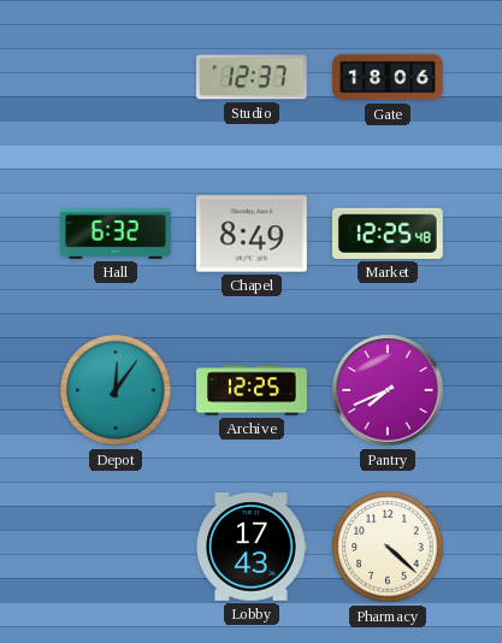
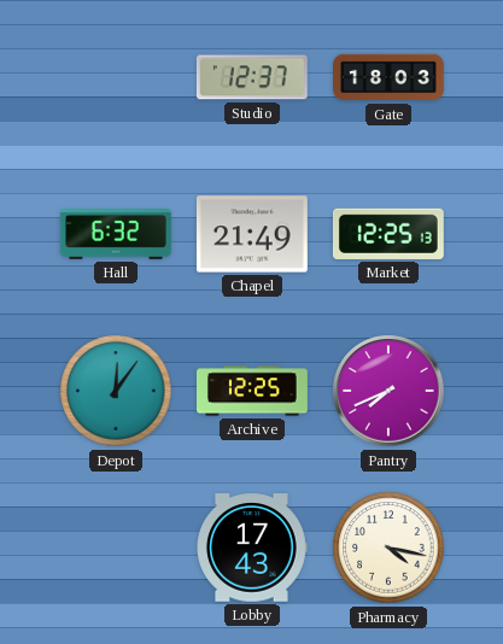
Gate: 18:06 -> 18:03 (390, 77)
Chapel: 8:49 -> 21:49 (252, 234)
Market: 12:25:48 -> 12:25:13 (388, 234)
Pharmacy: 4:22 -> 4:17 (388, 548)
